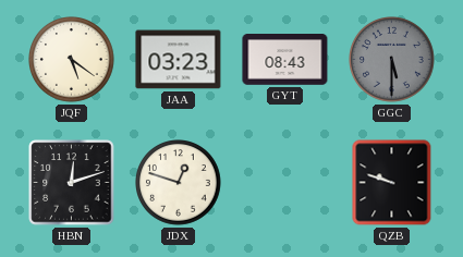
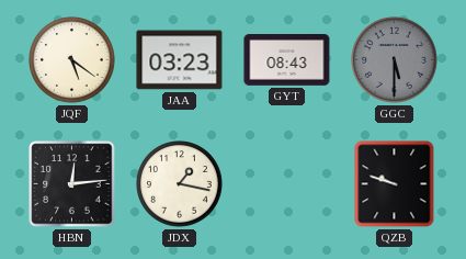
HBN: 12:12 -> 12:14 (72, 184)
JDX: 12:48 -> 1:17 (180, 184)
